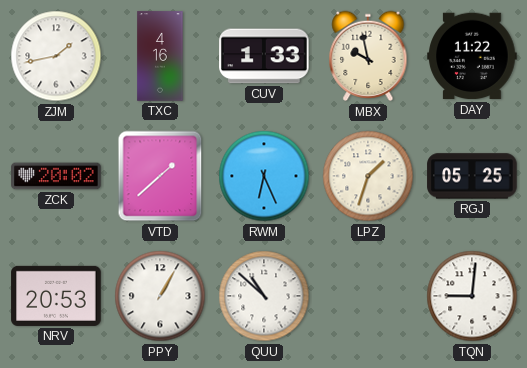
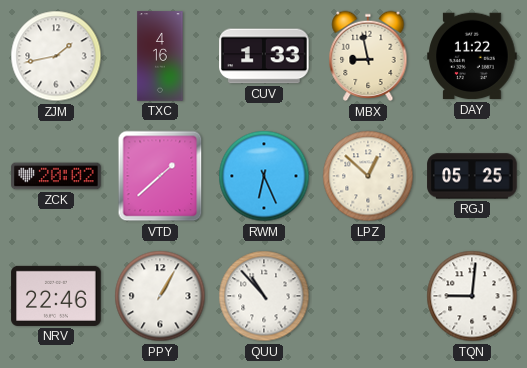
MBX: 9:58 -> 8:58 (368, 56)
LPZ: 1:33 -> 12:52 (368, 176)
NRV: 20:53 -> 22:46 (56, 296)
QUU: 10:52 -> 10:53 (264, 296)
